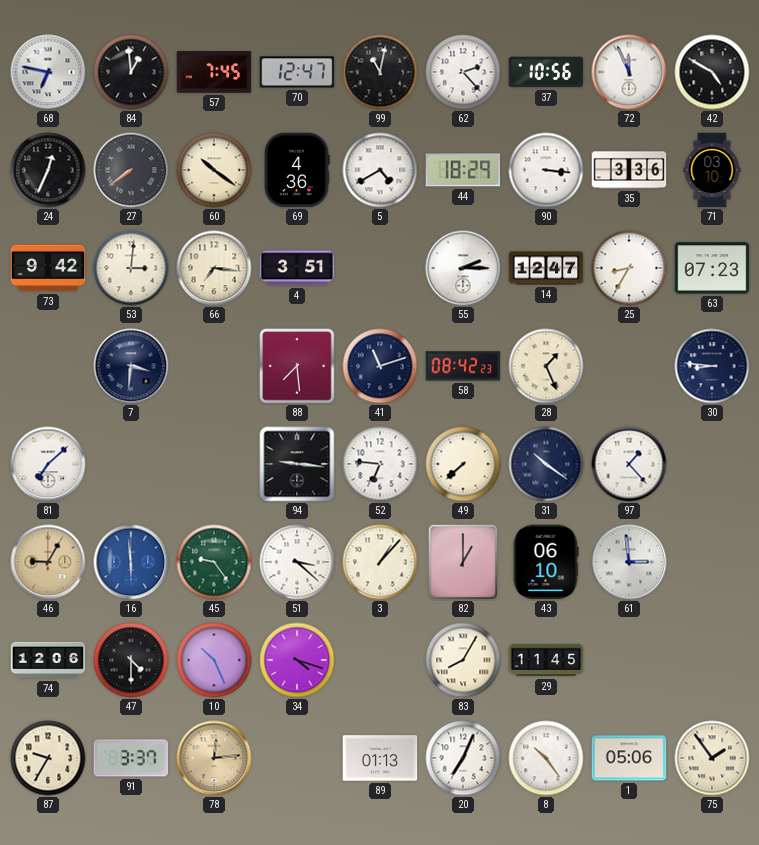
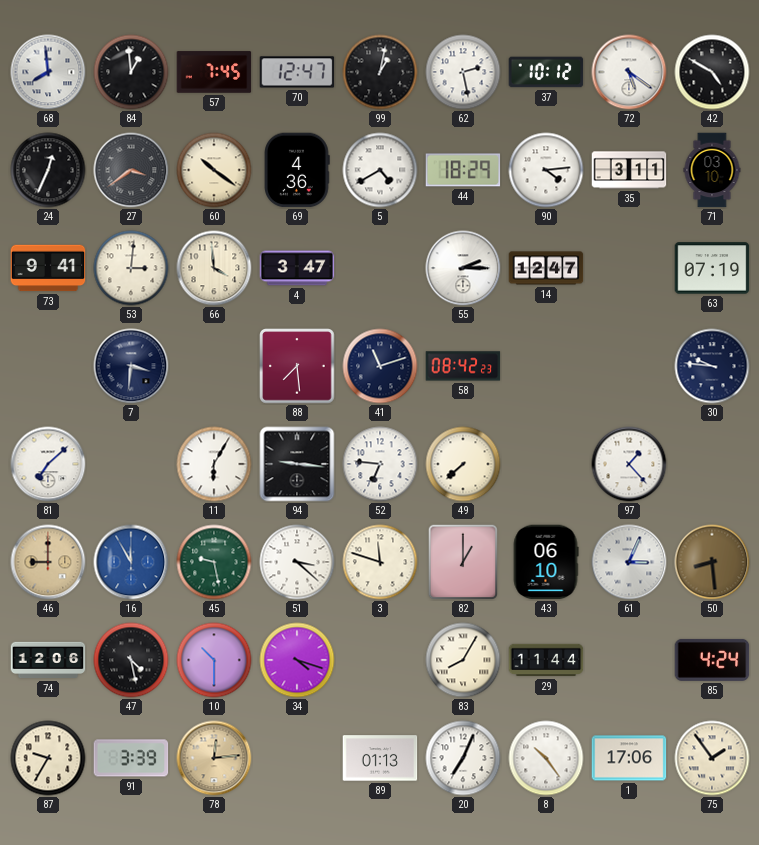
68: 6:47 -> 7:59 (48, 72)
99: 11:02 -> 1:02 (380, 72)
62: 2:23 -> 2:28 (463, 72)
37: 10:56 -> 10:12 (546, 72)
72: 11:56 -> 5:21 (629, 72)
27: 7:39 -> 3:39 (131, 170)
90: 3:16 -> 4:14 (546, 170)
35: 3:36 -> 3:11 (629, 170)
73: 9:42 -> 9:41 (48, 268)
66: 7:16 -> 3:59 (214, 268)
4: 3:51 -> 3:47 (297, 268)
25: 8:35 -> none (629, 268)
63: 07:23 -> 07:19 (712, 268)
28: 1:26 -> none (546, 366)
30: 8:46 -> 9:46 (712, 366)
11: none -> 6:05 (214, 464)
31: 10:21 -> none (546, 464)
46: 9:05 -> 9:00 (48, 562)
16: 5:59 -> 11:55 (131, 562)
45: 9:24 -> 9:28 (214, 562)
3: 1:07 -> 11:48 (380, 562)
61: 2:59 -> 3:04 (629, 562)
50: none -> 8:29 (712, 562)
47: 4:30 -> 4:28 (131, 660)
10: 10:26 -> 10:30 (214, 660)
29: 11:45 -> 11:44 (546, 660)
85: none -> 4:24 (712, 660)
91: 3:37 -> 3:39 (131, 758)
1: 05:06 -> 17:06 (629, 758)
